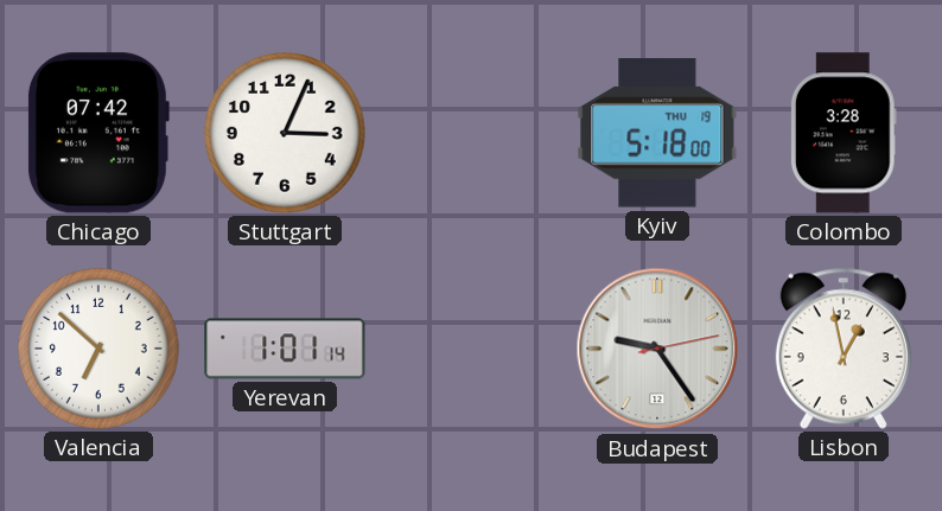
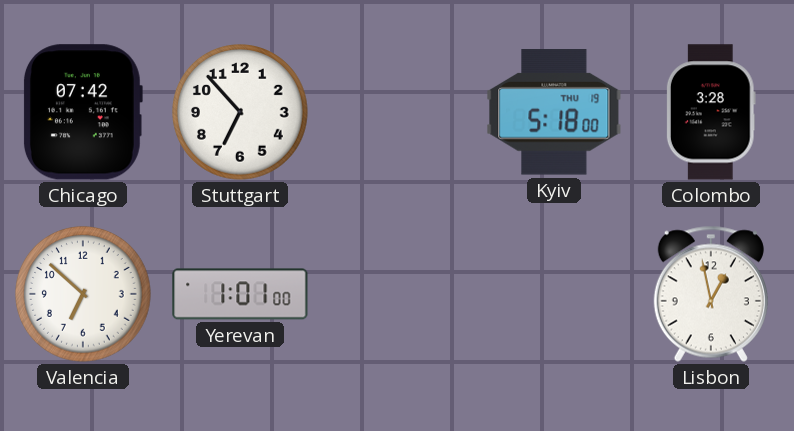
Stuttgart: 3:04 -> 6:53 (241, 113)
Yerevan: 1:01:14 -> 1:01:00 (240, 294)
Budapest: 9:24 -> none (657, 349)
